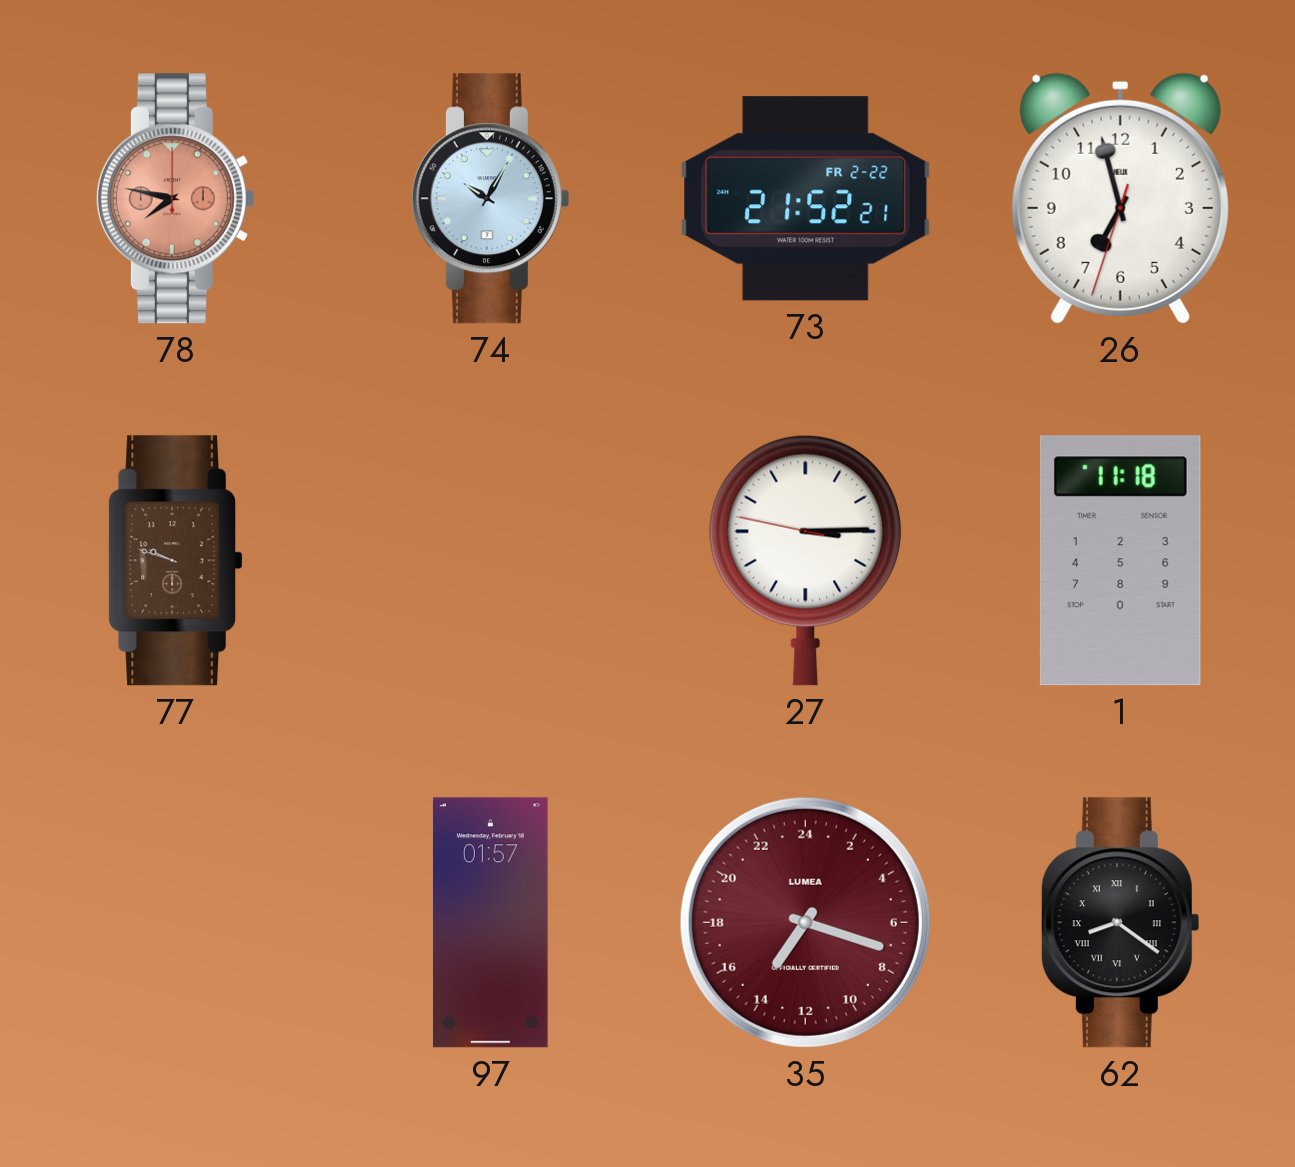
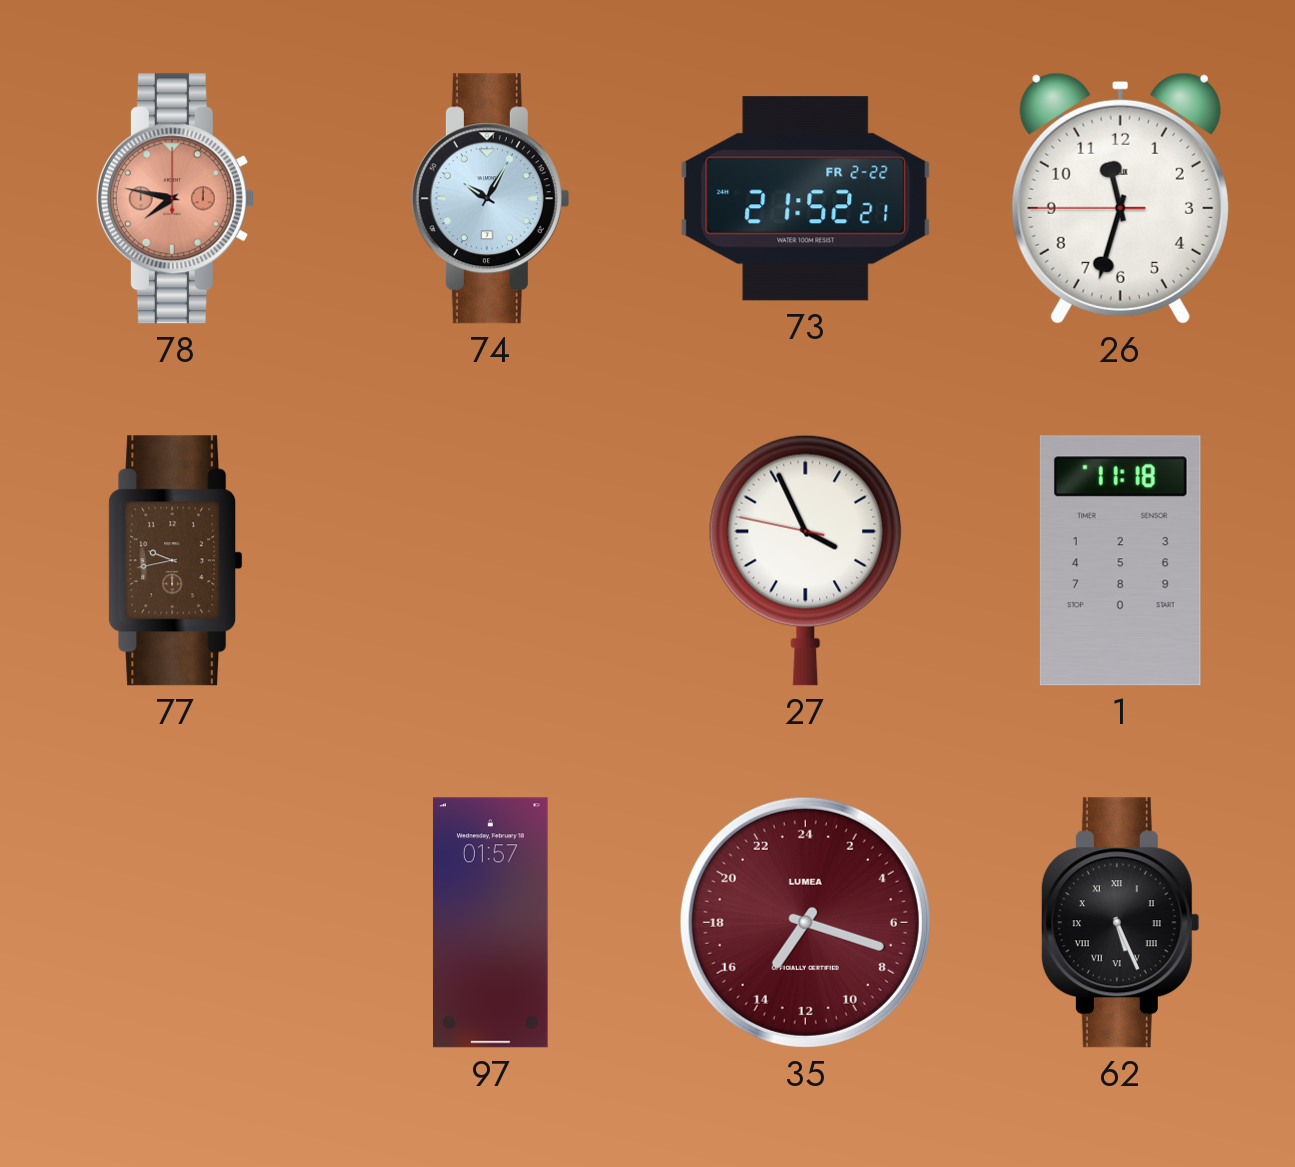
26: 6:57 -> 11:32 (1120, 198)
77: 9:48 -> 9:43 (176, 561)
27: 3:14 -> 3:55 (806, 560)
62: 8:21 -> 5:26 (1120, 923)
